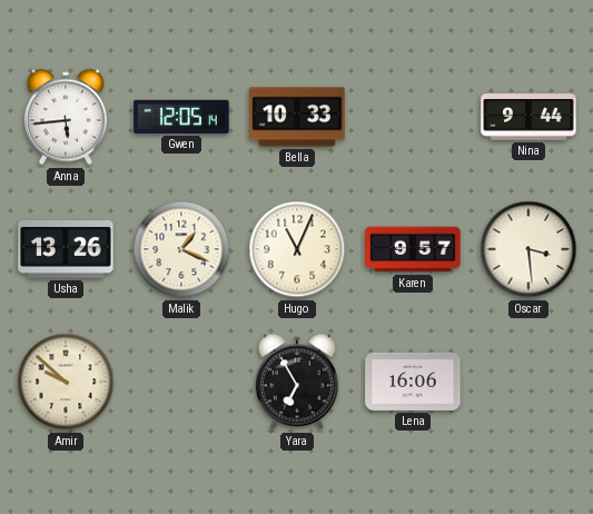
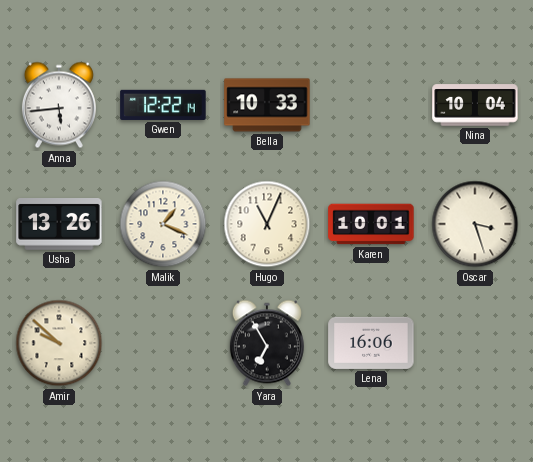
Gwen: 12:05 -> 12:22 (163, 105)
Nina: 9:44 -> 10:04 (475, 105)
Karen: 9:57 -> 10:01 (371, 224)
Oscar: 3:29 -> 3:27 (475, 224)
